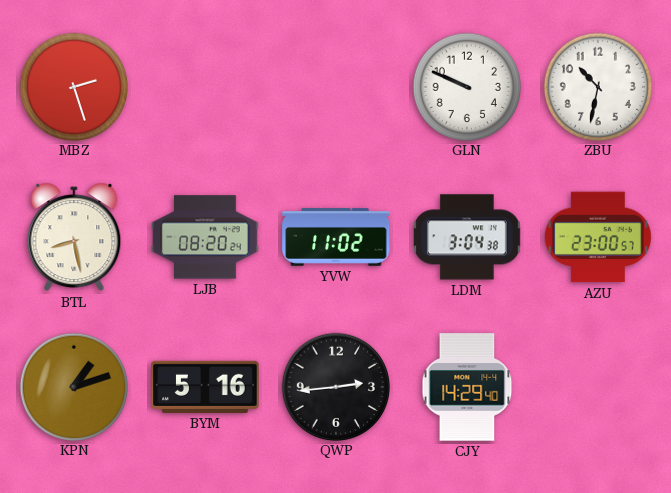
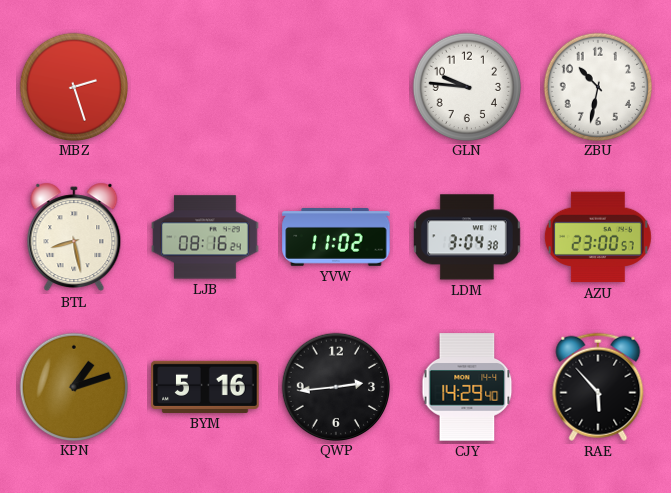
GLN: 9:49 -> 9:46 (466, 86)
LJB: 08:20 -> 08:16 (205, 237)
RAE: none -> 5:53 (598, 387)
